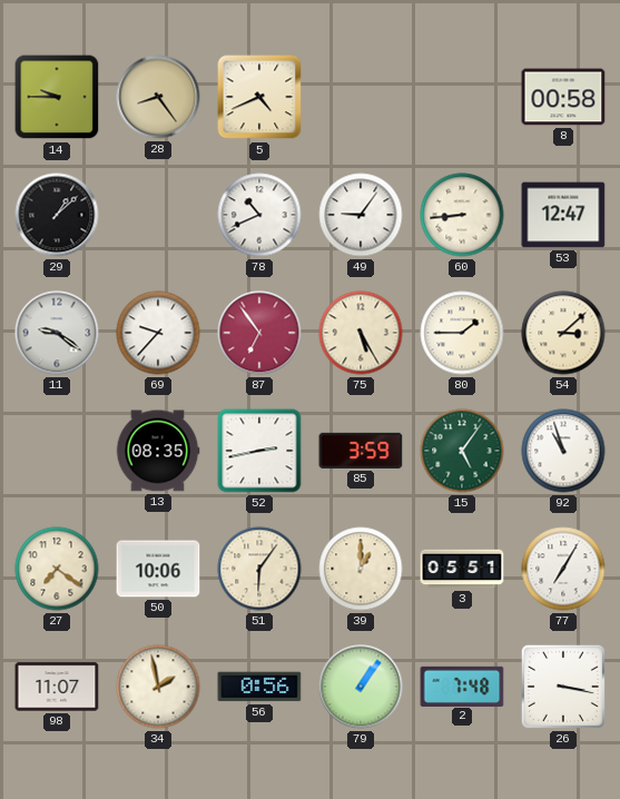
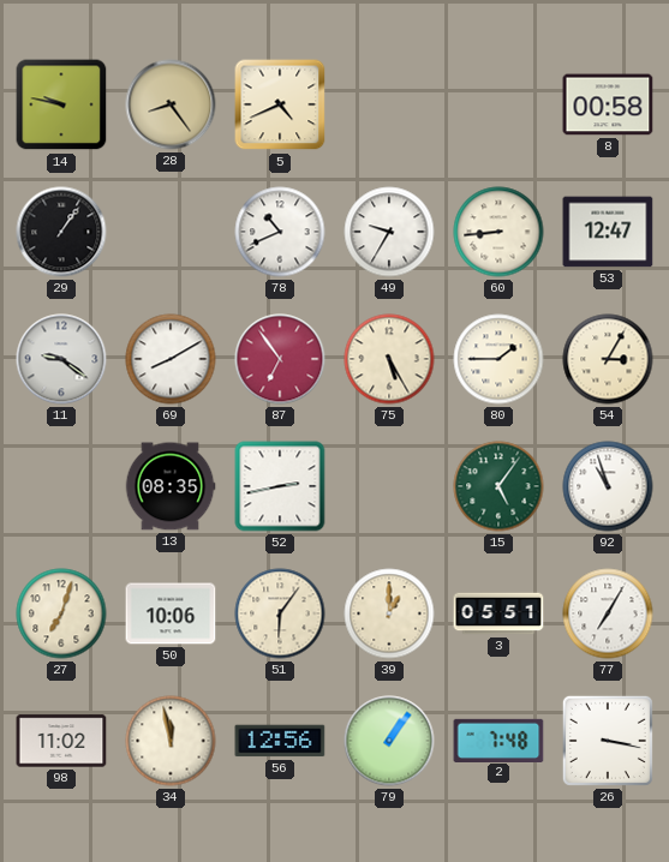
14: 9:45 -> 9:47 (61, 104)
29: 1:08 -> 1:06 (61, 232)
49: 9:06 -> 9:35 (389, 232)
69: 9:37 -> 8:10 (171, 359)
54: 3:08 -> 3:05 (608, 359)
85: 3:59 -> none (361, 451)
27: 7:21 -> 7:03 (61, 613)
98: 11:07 -> 11:02 (61, 741)
34: 1:58 -> 11:58 (171, 741)
56: 0:56 -> 12:56 (280, 741)
